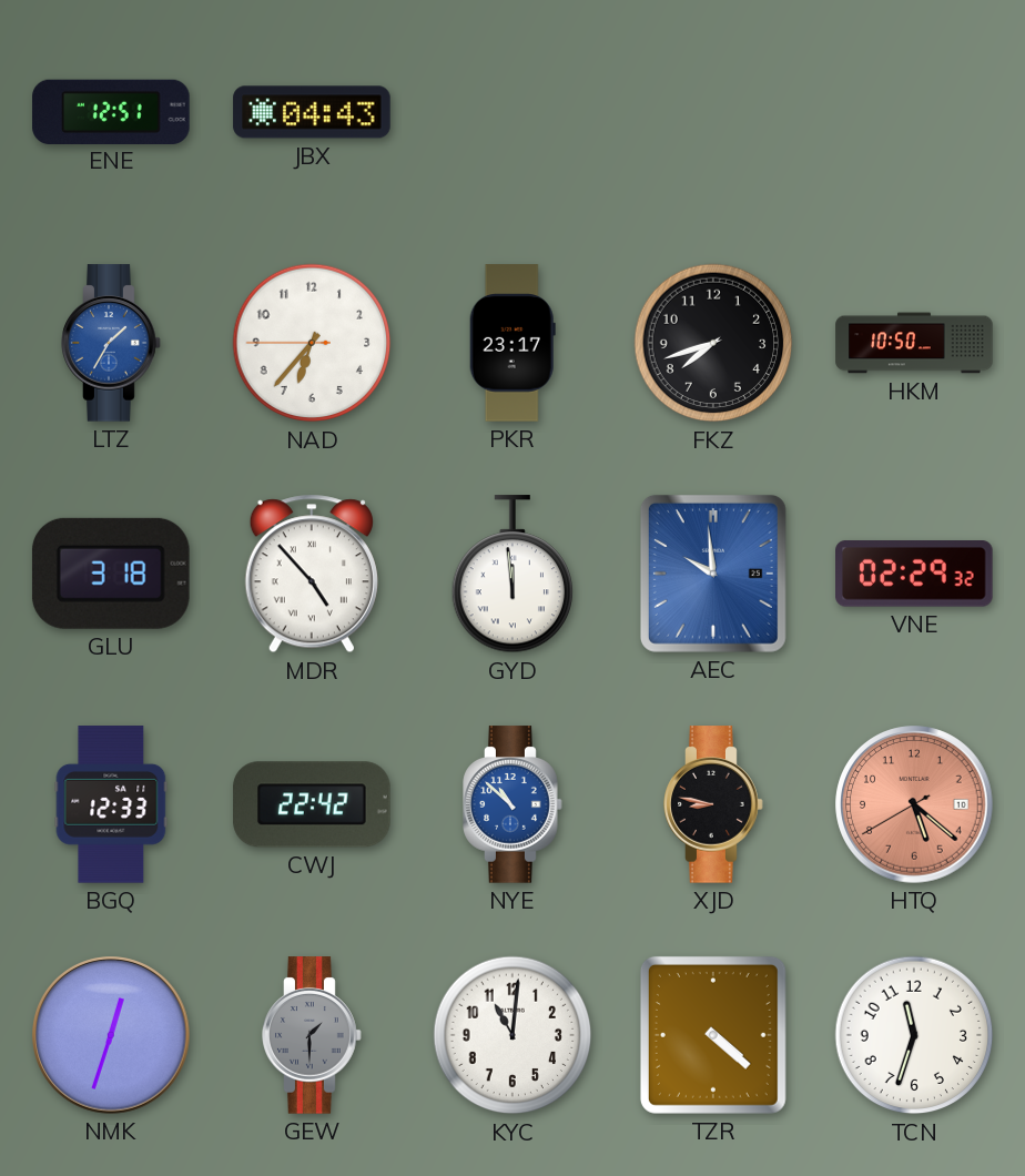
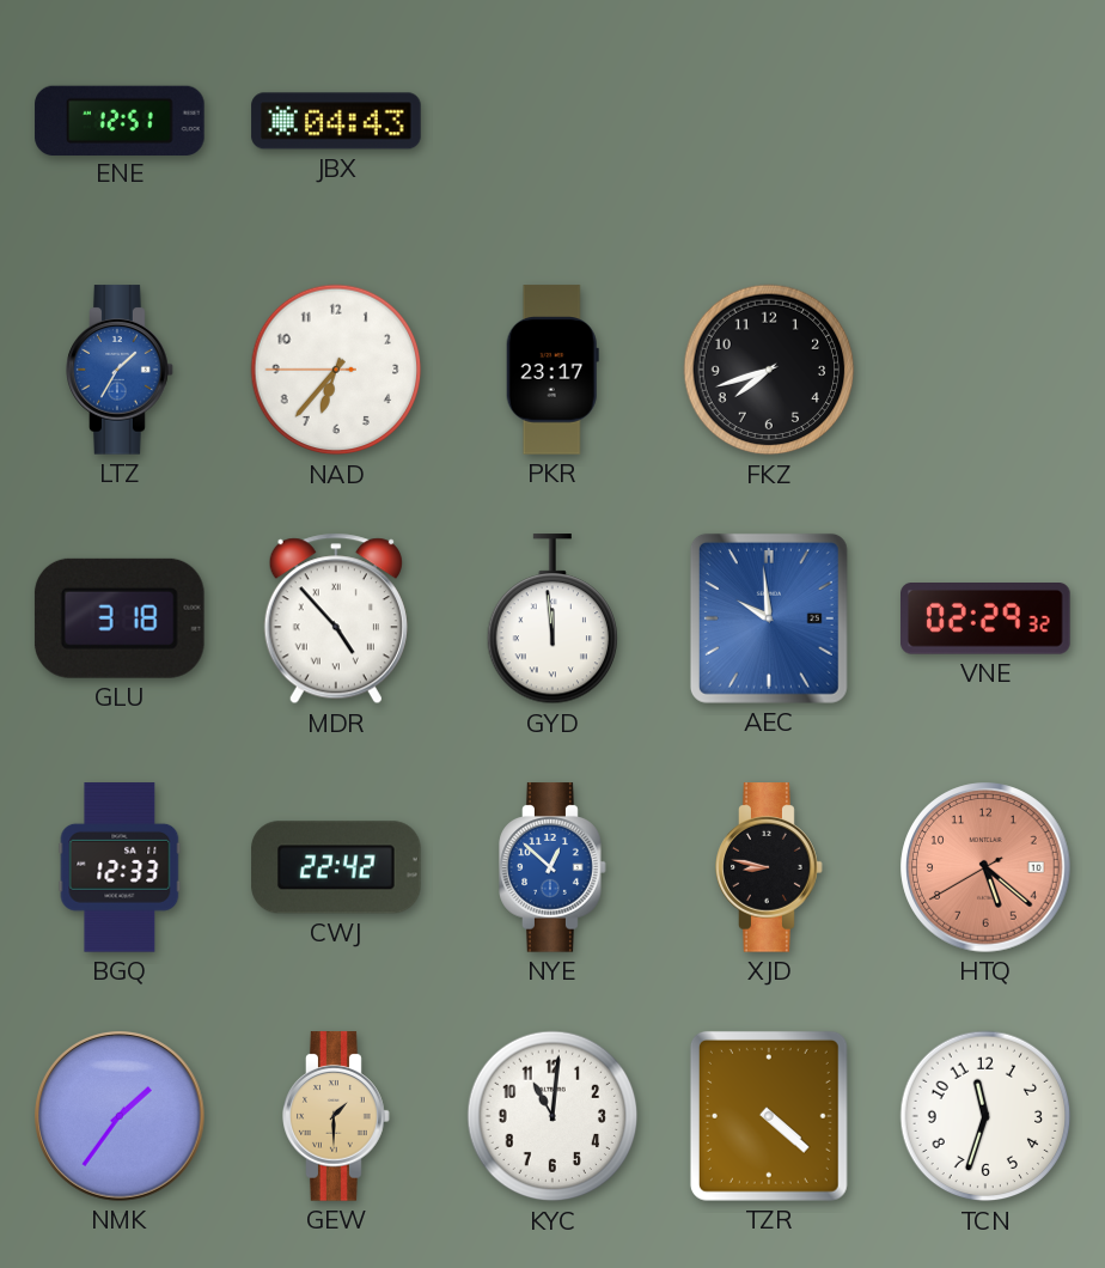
HKM: 10:50 -> none (914, 343)
NYE: 10:52 -> 12:52 (552, 867)
NMK: 12:33 -> 1:36 (120, 1116)
GEW dial: grey -> champagne (336, 1116)
